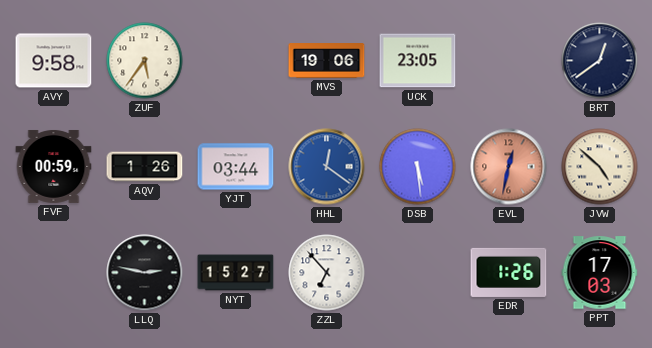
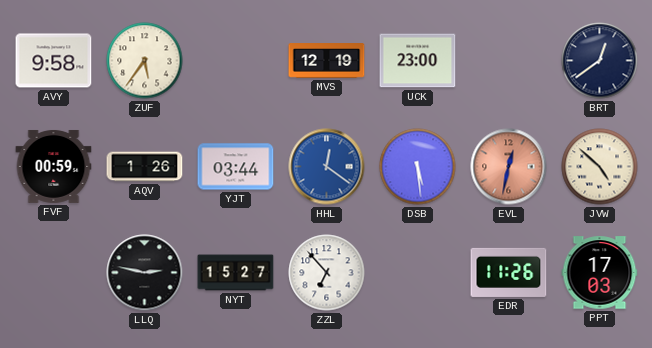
MVS: 19:06 -> 12:19 (327, 61)
UCK: 23:05 -> 23:00 (418, 61)
EDR: 1:26 -> 11:26 (509, 272)
